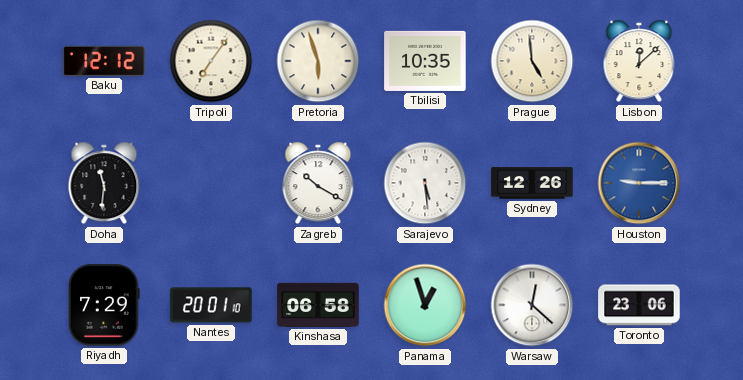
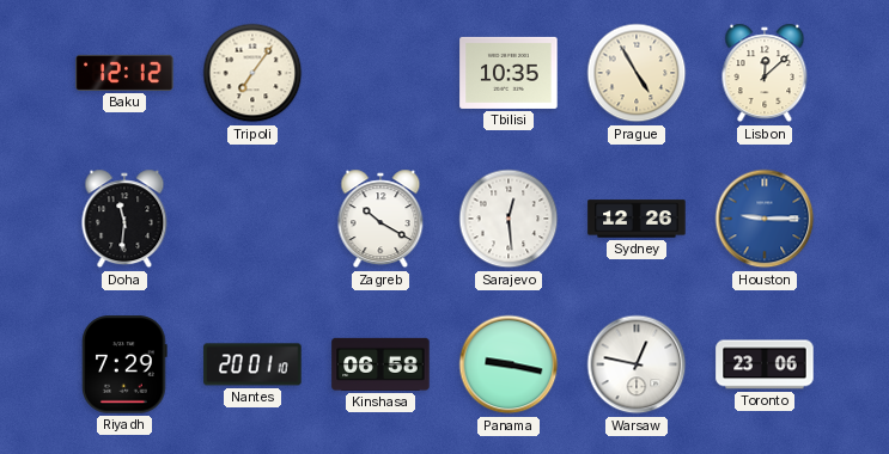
Pretoria: 5:57 -> none (318, 61)
Prague: 4:59 -> 4:55 (637, 73)
Sarajevo: 5:29 -> 12:29 (509, 219)
Panama: 12:57 -> 9:17 (509, 364)
Warsaw: 12:22 -> 12:47 (637, 364)
